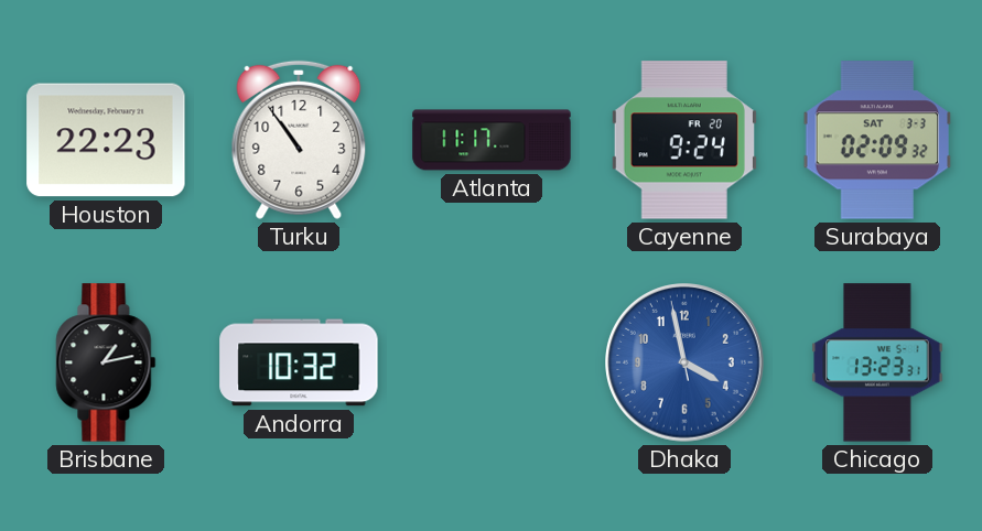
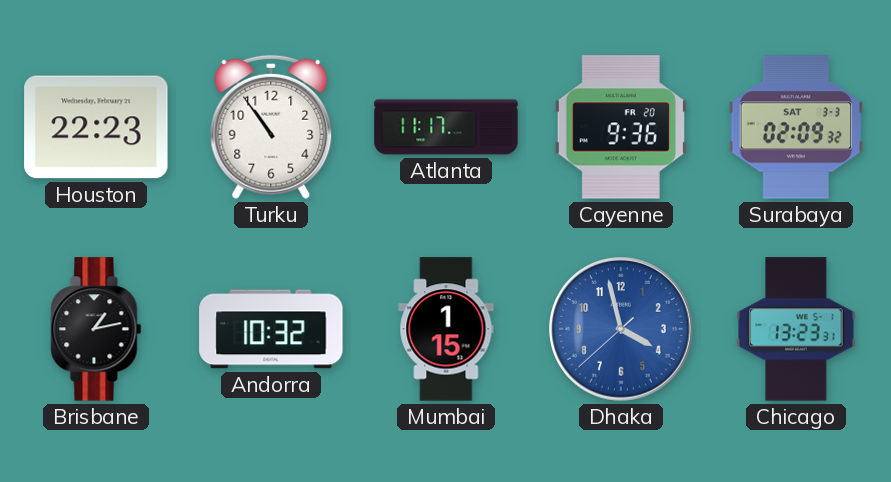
Cayenne: 9:24 -> 9:36 (621, 127)
Mumbai: none -> 1:15 (446, 329)
Dhaka: 3:57:58 -> 3:57:38 (622, 330)
